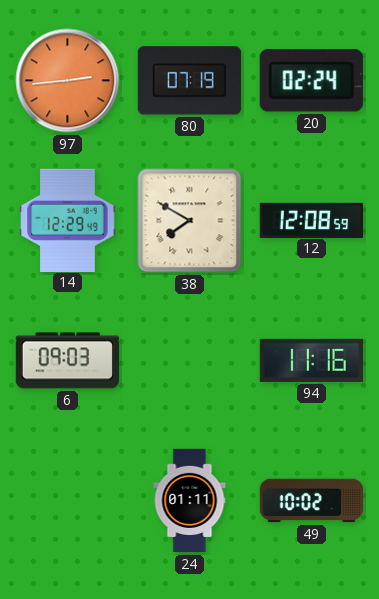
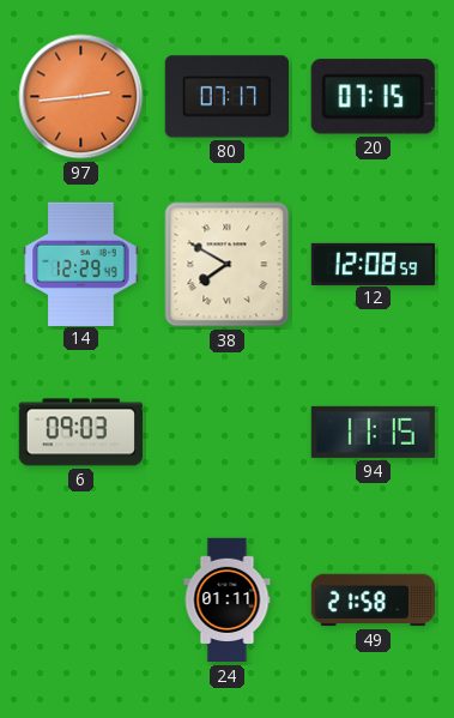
80: 07:19 -> 07:17 (226, 97)
20: 02:24 -> 07:15 (373, 97)
94: 11:16 -> 11:15 (373, 432)
49: 10:02 -> 21:58 (373, 601)
